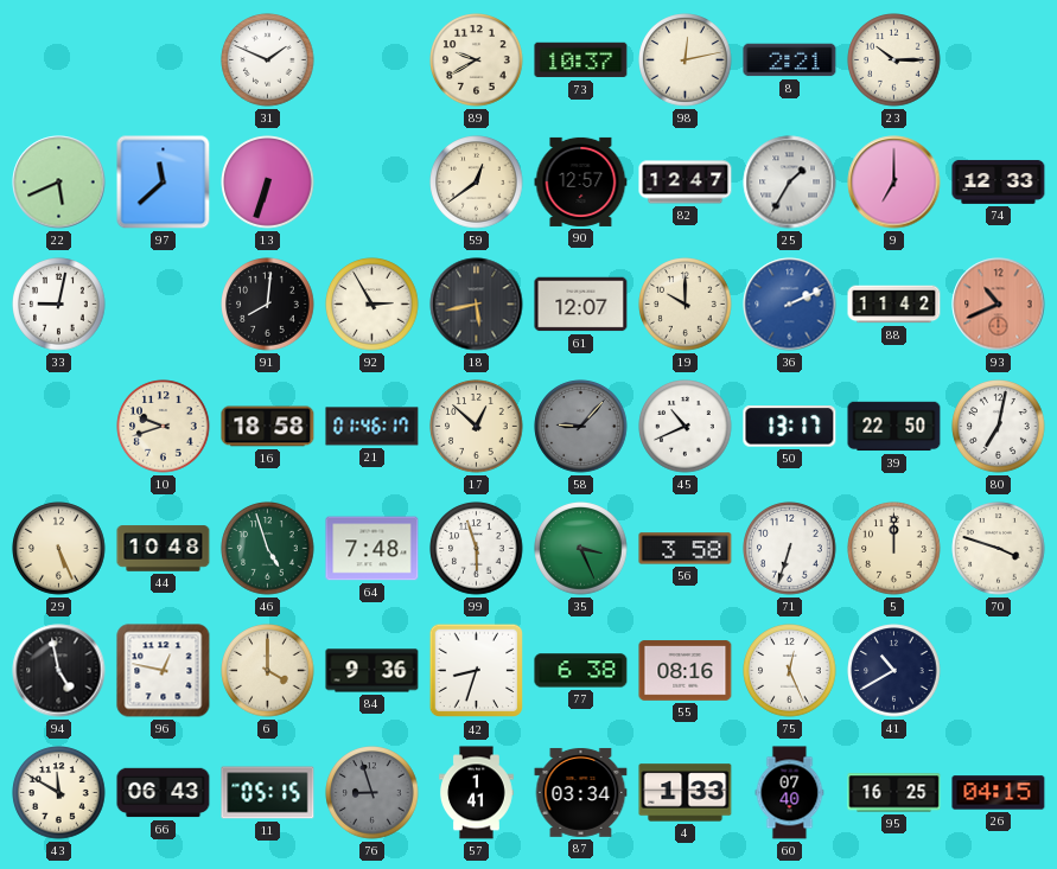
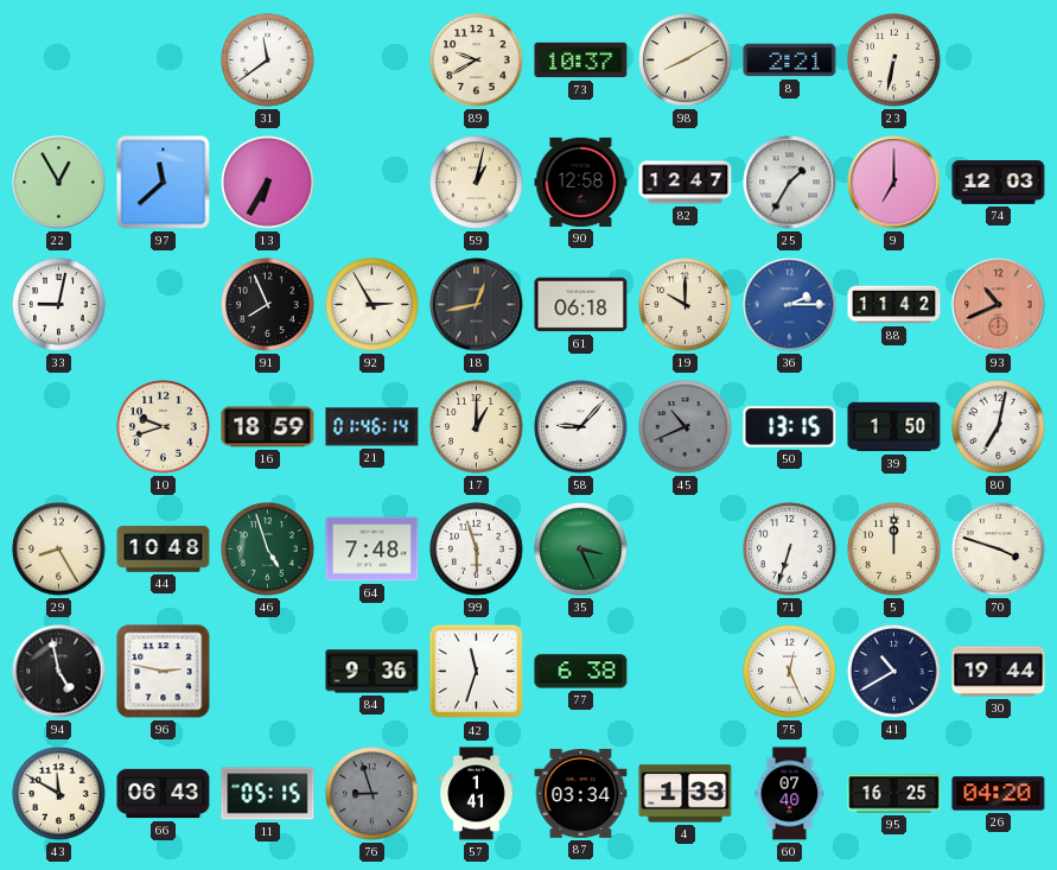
31: 1:49 -> 11:39 (268, 61)
98: 12:13 -> 8:10 (686, 61)
23: 10:15 -> 6:32 (894, 61)
22: 5:41 -> 12:55 (59, 183)
13: 6:33 -> 6:35 (268, 183)
59: 12:39 -> 1:02 (477, 183)
90: 12:57 -> 12:58 (581, 182)
74: 12:33 -> 12:03 (999, 182)
91: 8:01 -> 7:56 (268, 305)
18: 5:43 -> 12:43 (477, 305)
61: 12:07 -> 06:18 (581, 305)
36: 2:11 -> 2:15 (790, 305)
16: 18:58 -> 18:59 (268, 427)
21: 01:46:17 -> 01:46:14 (373, 427)
17: 12:52 -> 1:00 (477, 427)
58 dial: grey -> white (581, 427)
45 dial: white -> grey (686, 427)
50: 13:17 -> 13:15 (790, 427)
39: 22:50 -> 1:50 (894, 427)
29: 5:26 -> 8:25 (59, 550)
56: 3:58 -> none (686, 549)
96: 12:47 -> 2:47 (164, 672)
6: 4:00 -> none (268, 671)
42: 8:33 -> 11:33 (477, 672)
55: 08:16 -> none (686, 671)
30: none -> 19:44 (999, 672)
26: 04:15 -> 04:20 (999, 794)
